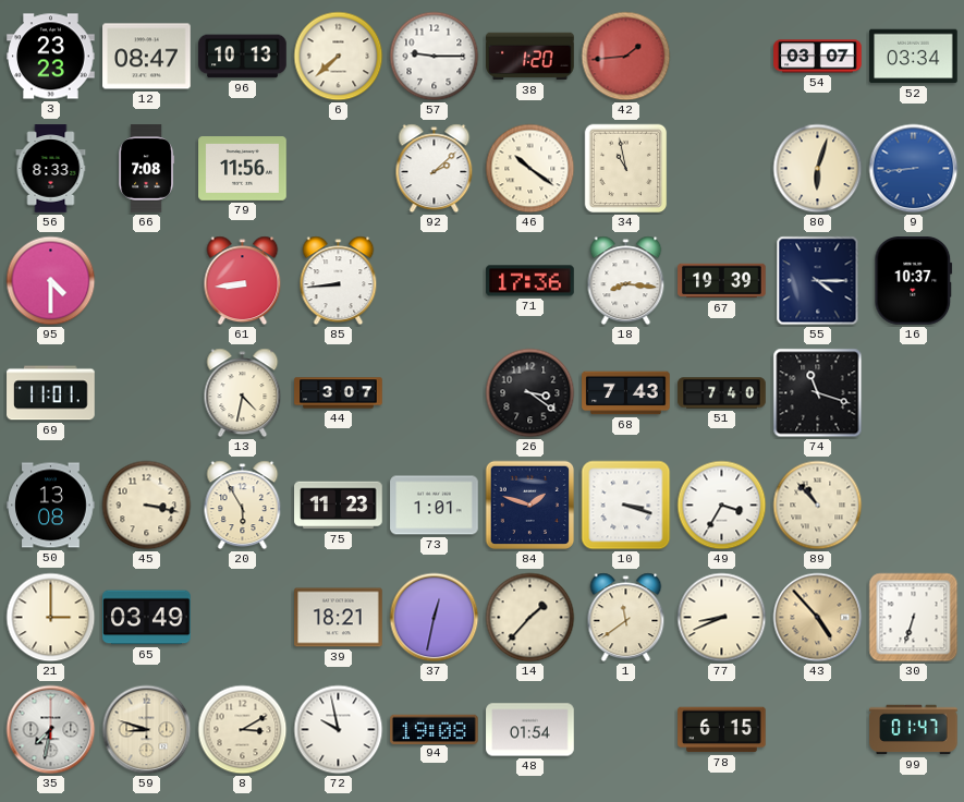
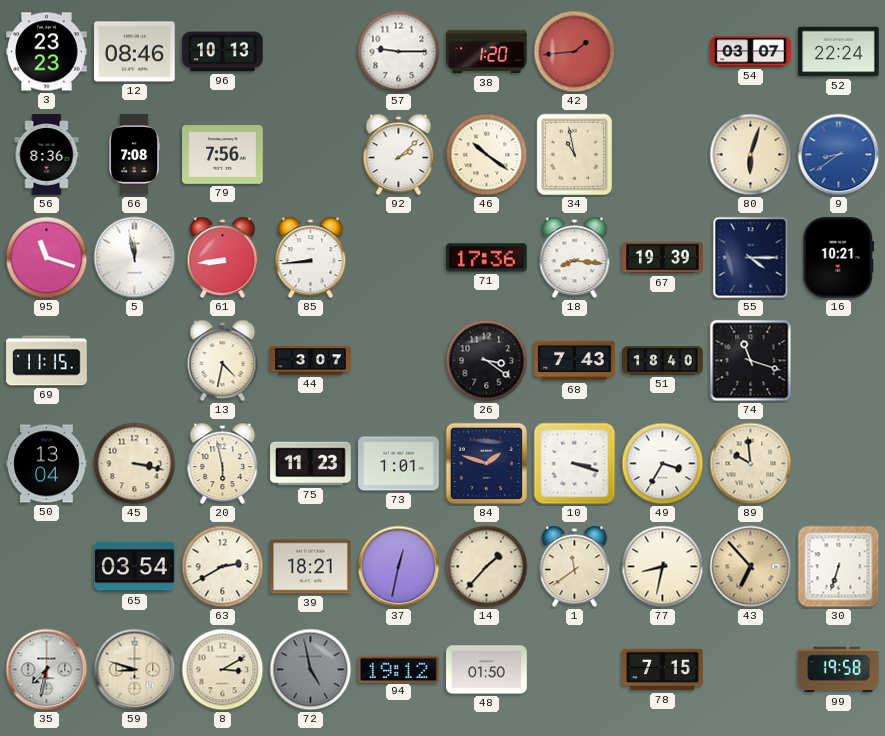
12: 08:47 -> 08:46 (135, 52)
6: 7:38 -> none (339, 57)
52: 03:34 -> 22:24 (839, 52)
56: 8:33 -> 8:36 (47, 155)
79: 11:56 -> 7:56 (223, 155)
9: 8:44 -> 8:39 (839, 155)
95: 4:30 -> 11:18 (47, 258)
5: none -> 11:58 (135, 258)
16: 10:37 -> 10:21 (839, 258)
69: 11:01 -> 11:15 (47, 361)
51: 7:40 -> 18:40 (663, 361)
50: 13:08 -> 13:04 (47, 464)
20: 5:55 -> 5:58 (223, 464)
89: 10:53 -> 9:59 (751, 464)
21: 3:00 -> none (51, 618)
65: 03:49 -> 03:54 (135, 567)
63: none -> 2:40 (223, 567)
77: 8:41 -> 8:32 (663, 567)
43: 4:53 -> 6:53 (751, 567)
72: 9:58 -> 4:58 (311, 670)
72 dial: white -> grey (311, 670)
94: 19:08 -> 19:12 (399, 669)
48: 01:54 -> 01:50 (487, 670)
78: 6:15 -> 7:15 (663, 670)
99: 01:47 -> 19:58 (839, 670)
